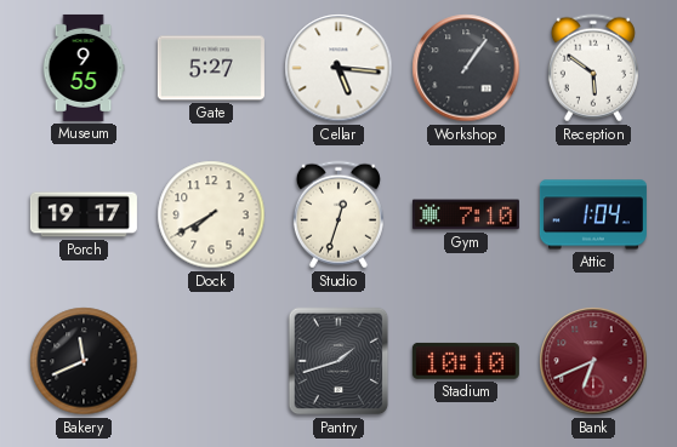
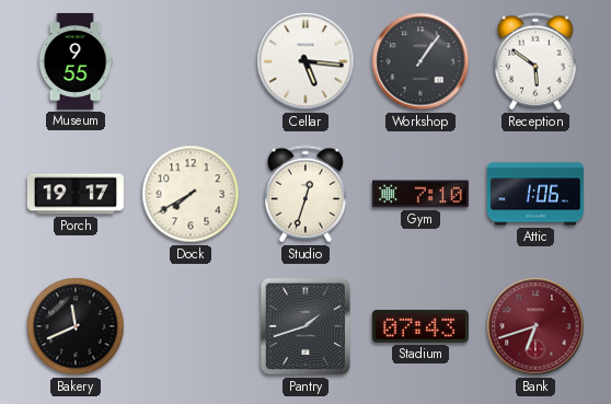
Gate: 5:27 -> none (211, 68)
Attic: 1:04 -> 1:06 (535, 194)
Stadium: 10:10 -> 07:43 (420, 326)
Bank: 6:41 -> 6:42 (535, 326)
